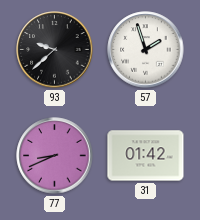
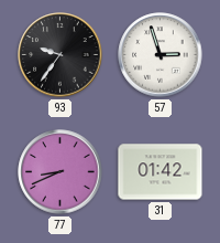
93: 9:38 -> 9:36 (61, 55)
57: 1:57 -> 2:57 (161, 55)
